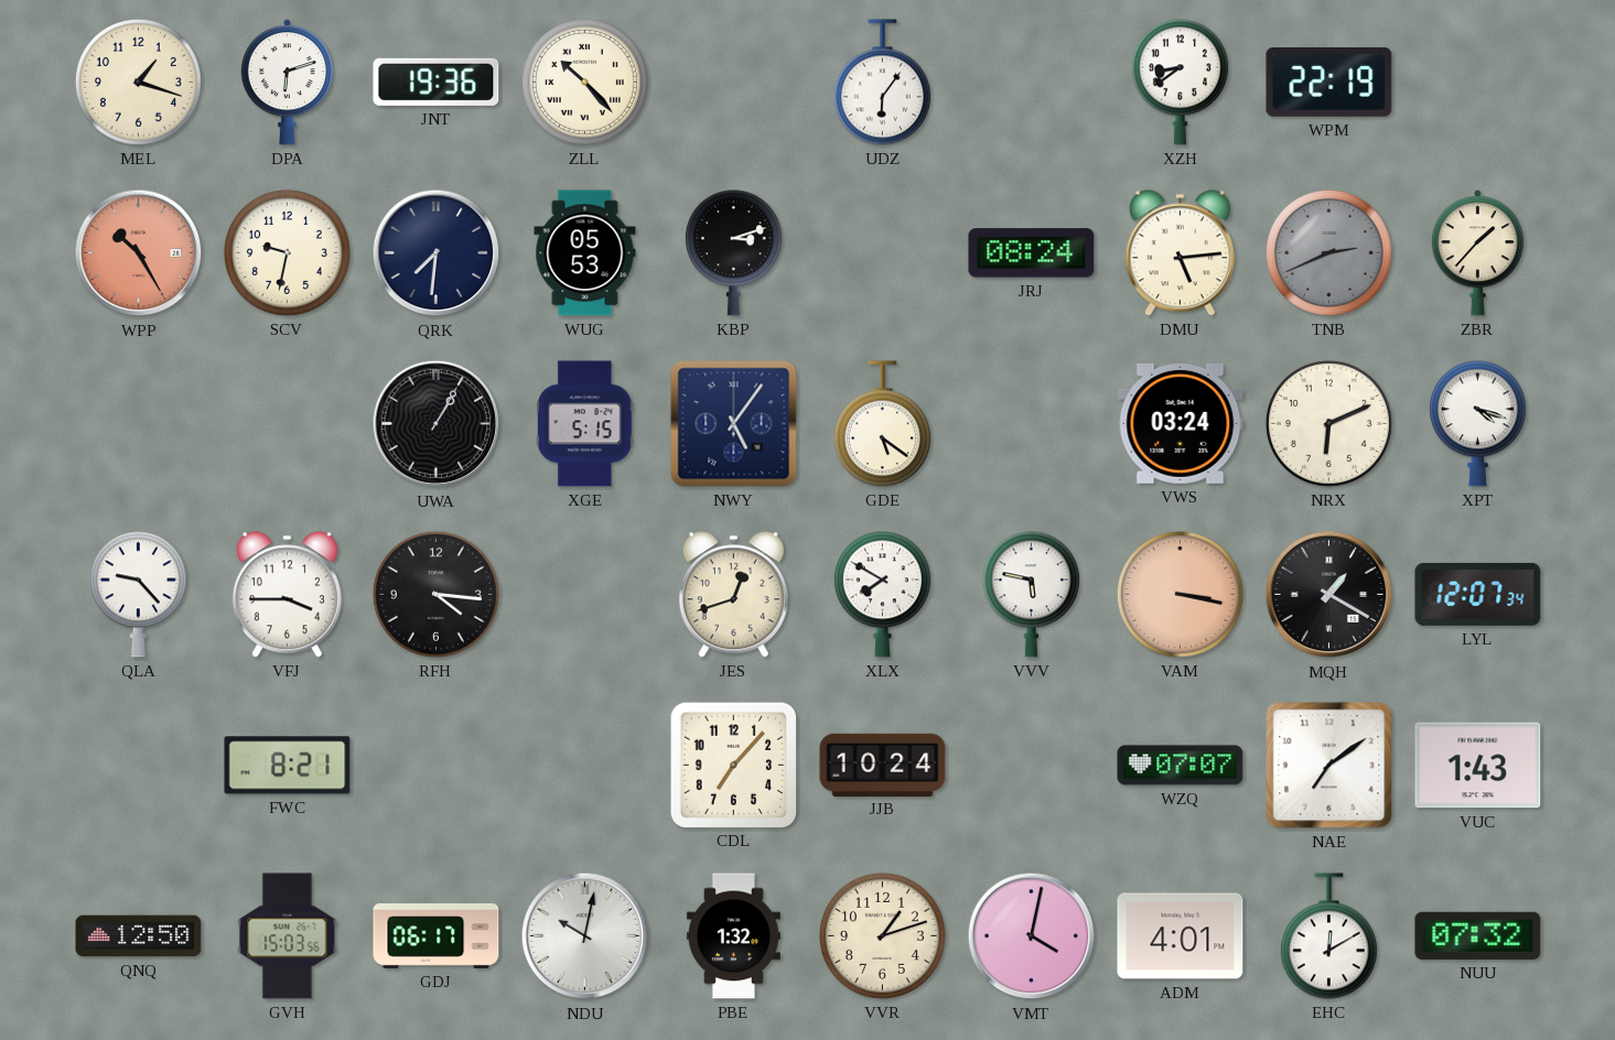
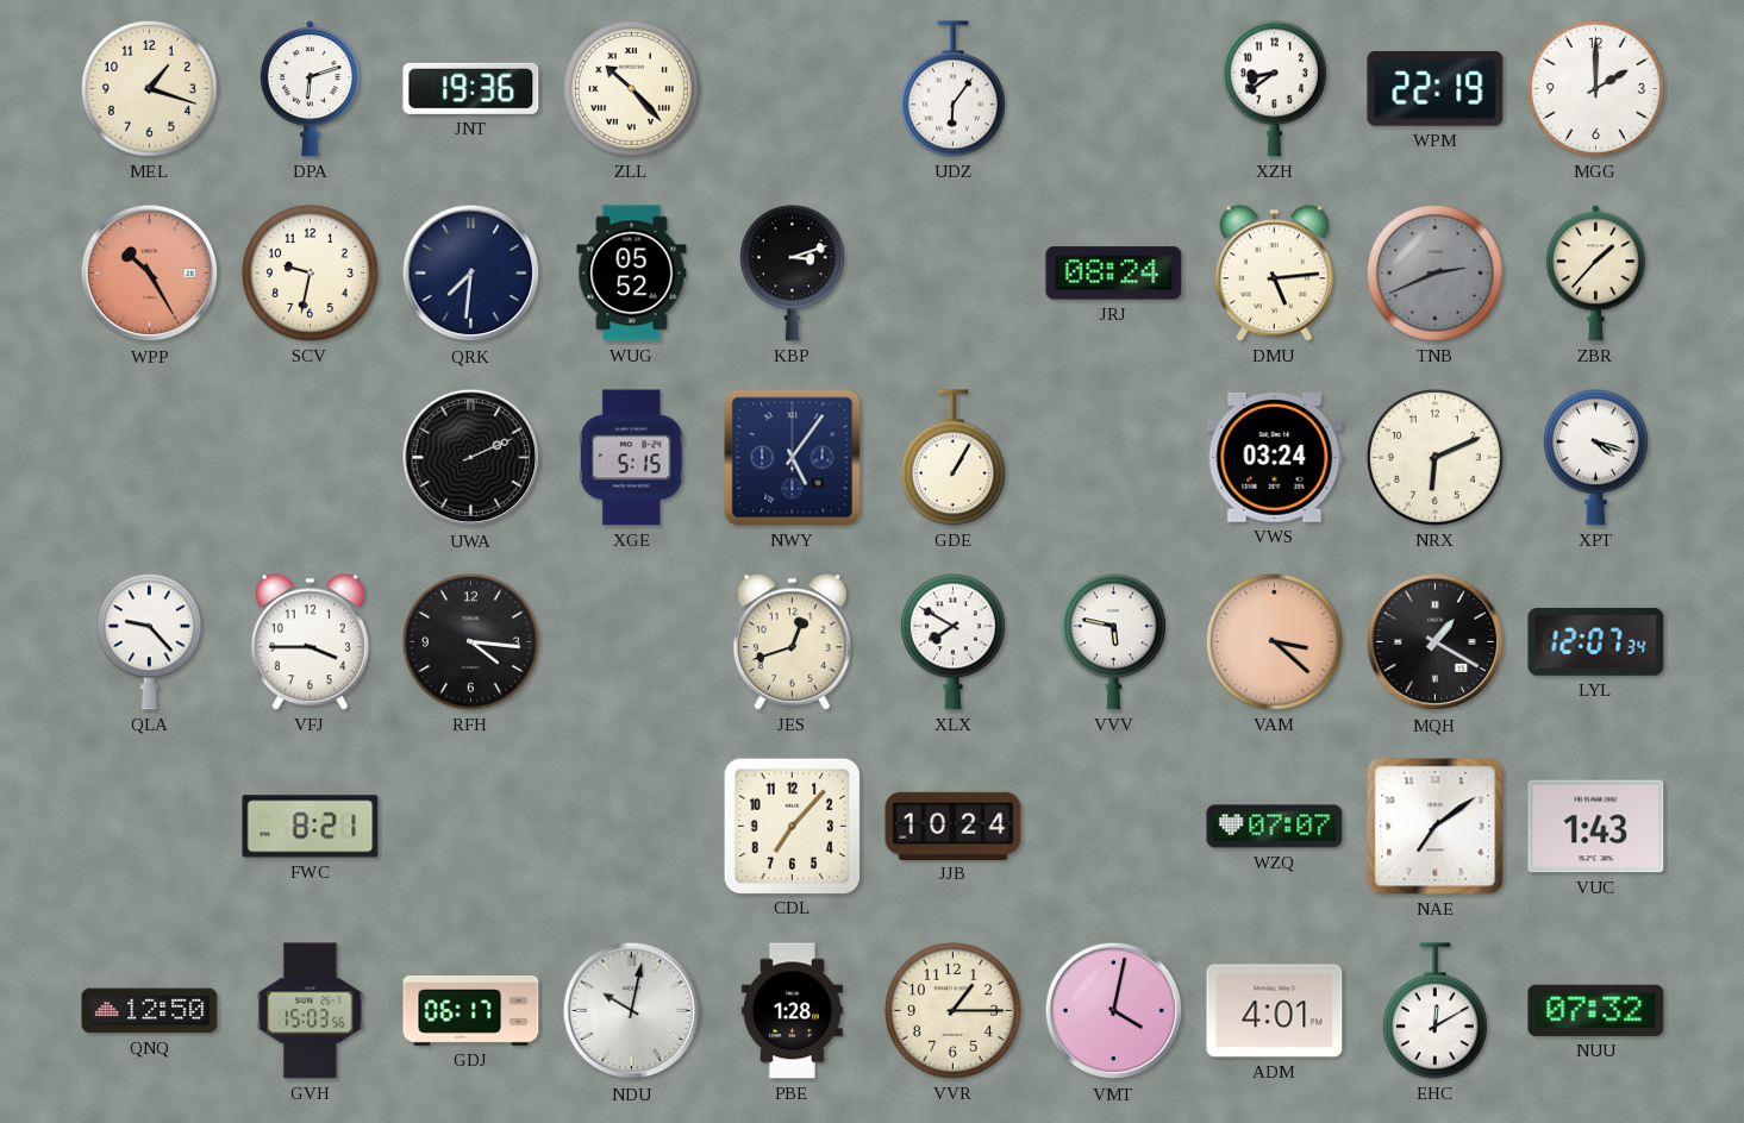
MGG: none -> 2:00 (1595, 88)
WUG: 05:53 -> 05:52 (632, 274)
UWA: 1:05 -> 2:11 (471, 458)
GDE: 5:21 -> 1:05 (952, 458)
VAM: 3:17 -> 3:22 (1274, 641)
PBE: 1:32 -> 1:28 (792, 1011)
VVR: 1:12 -> 1:15 (952, 1010)
